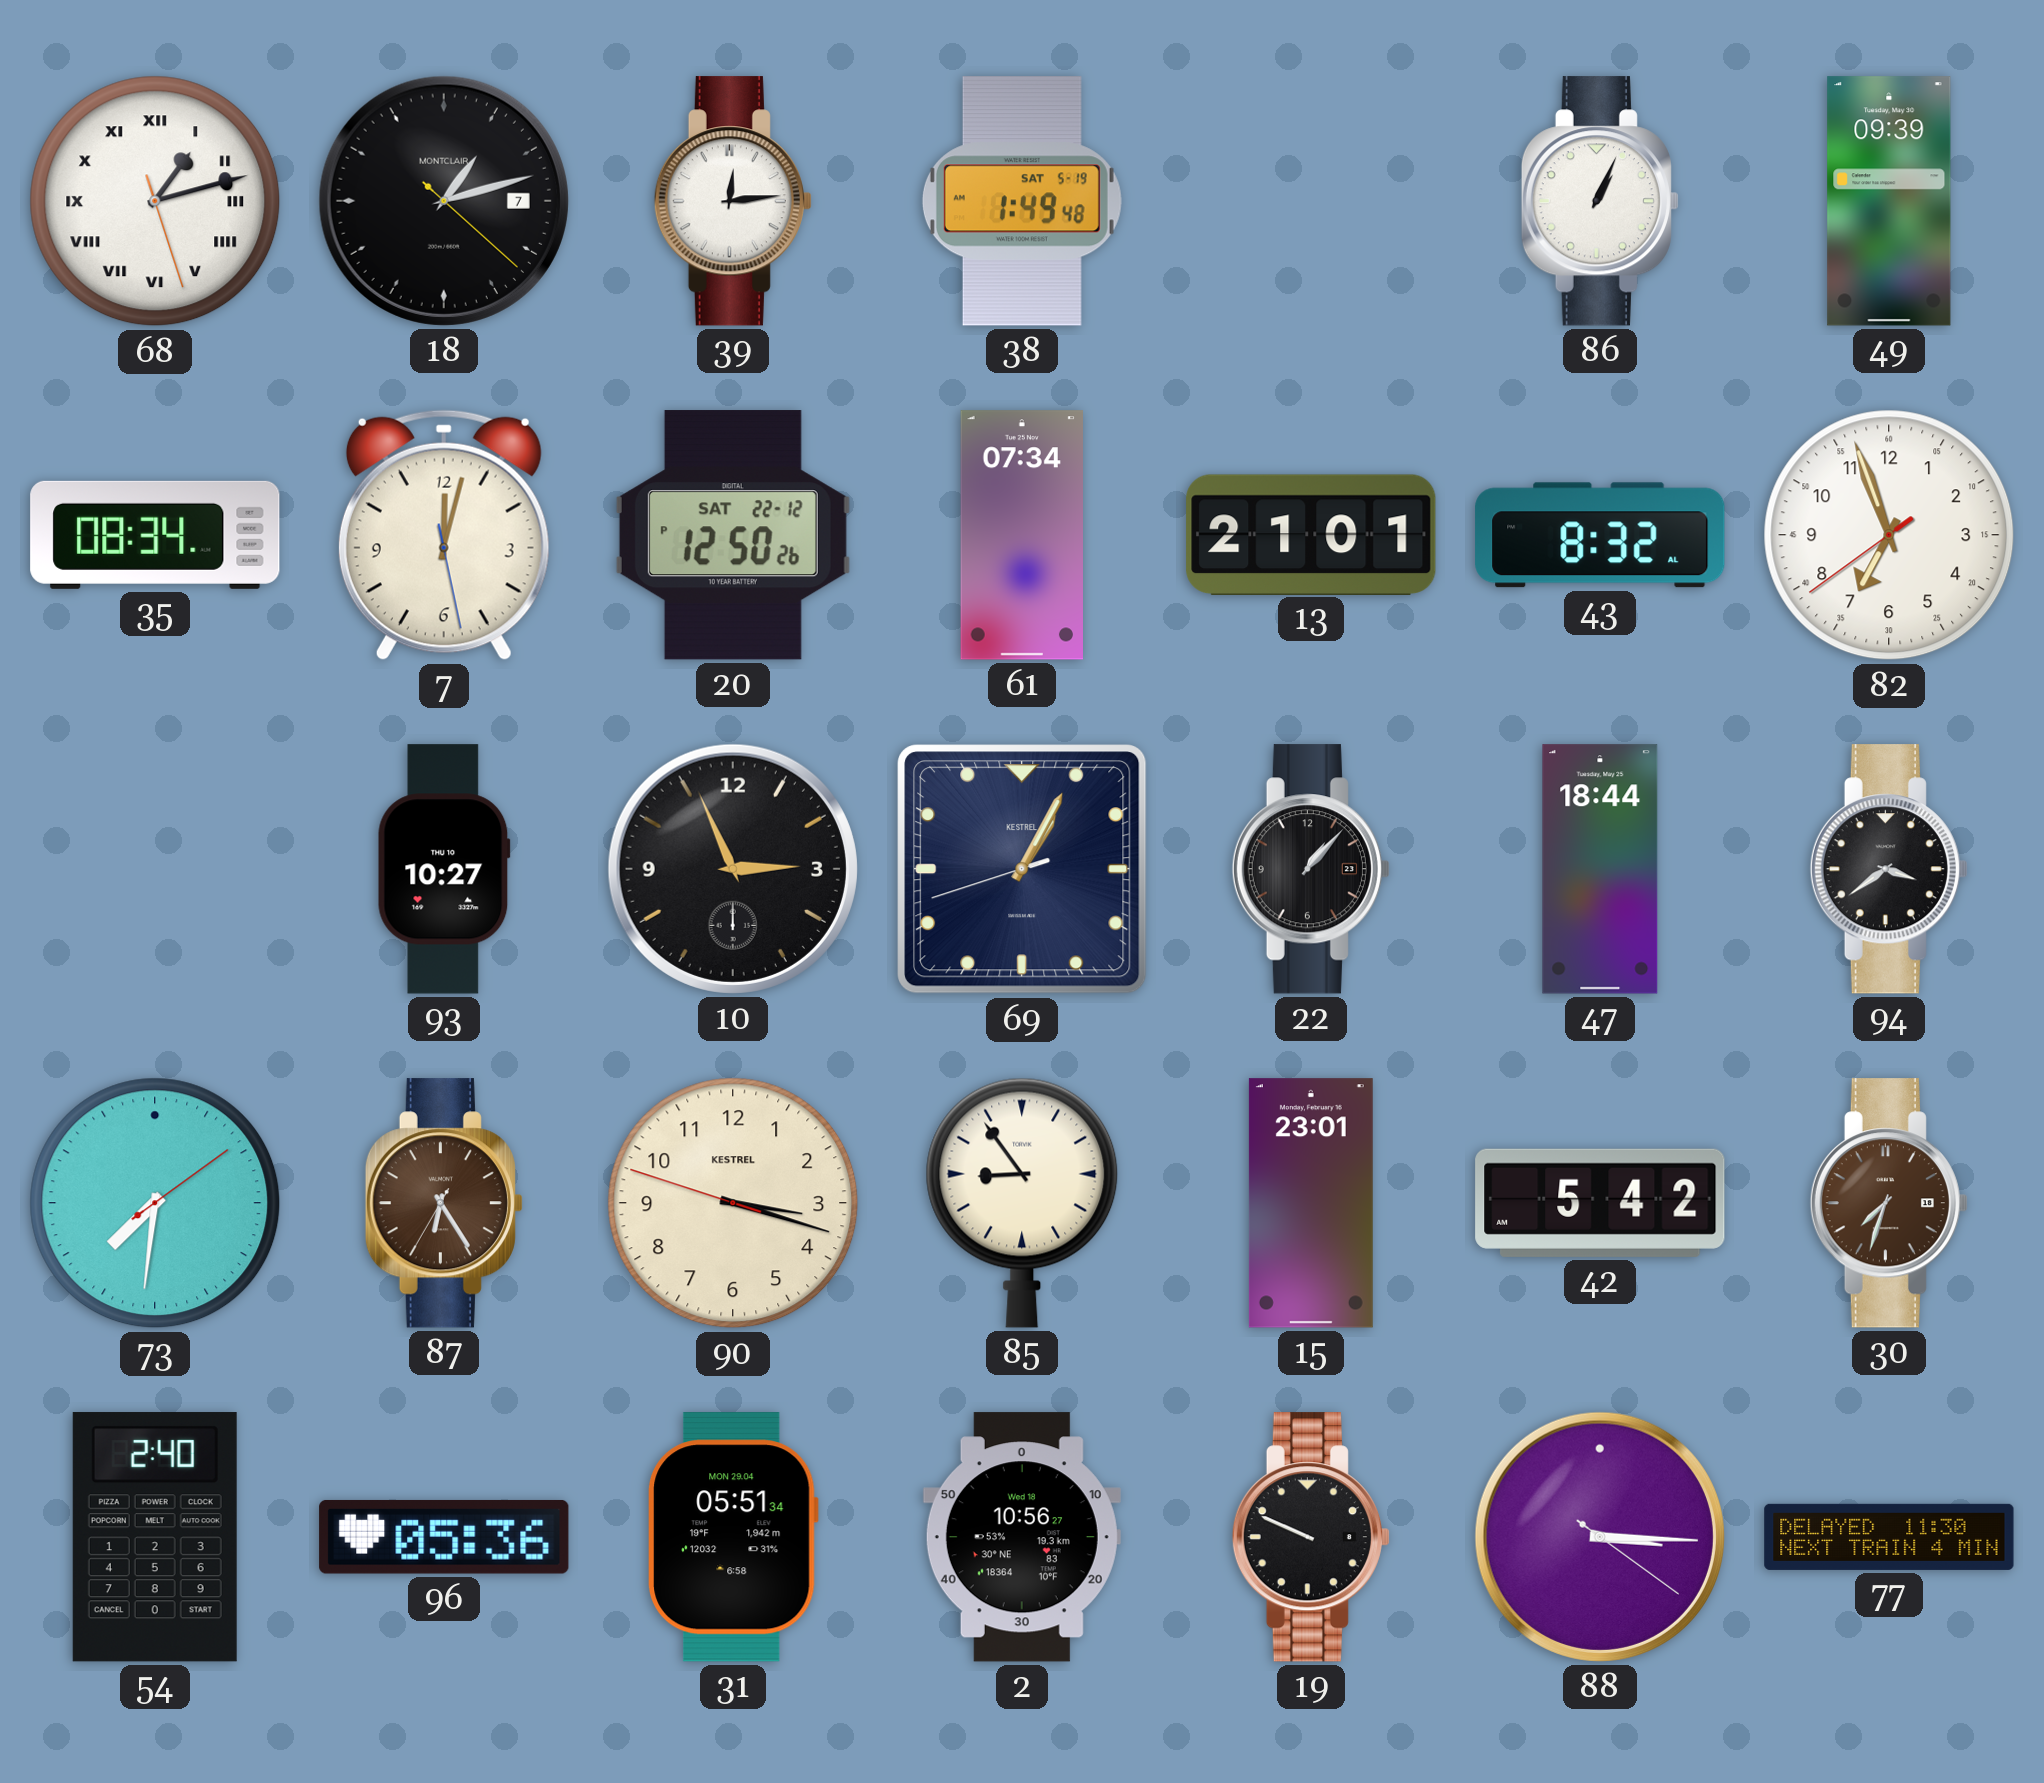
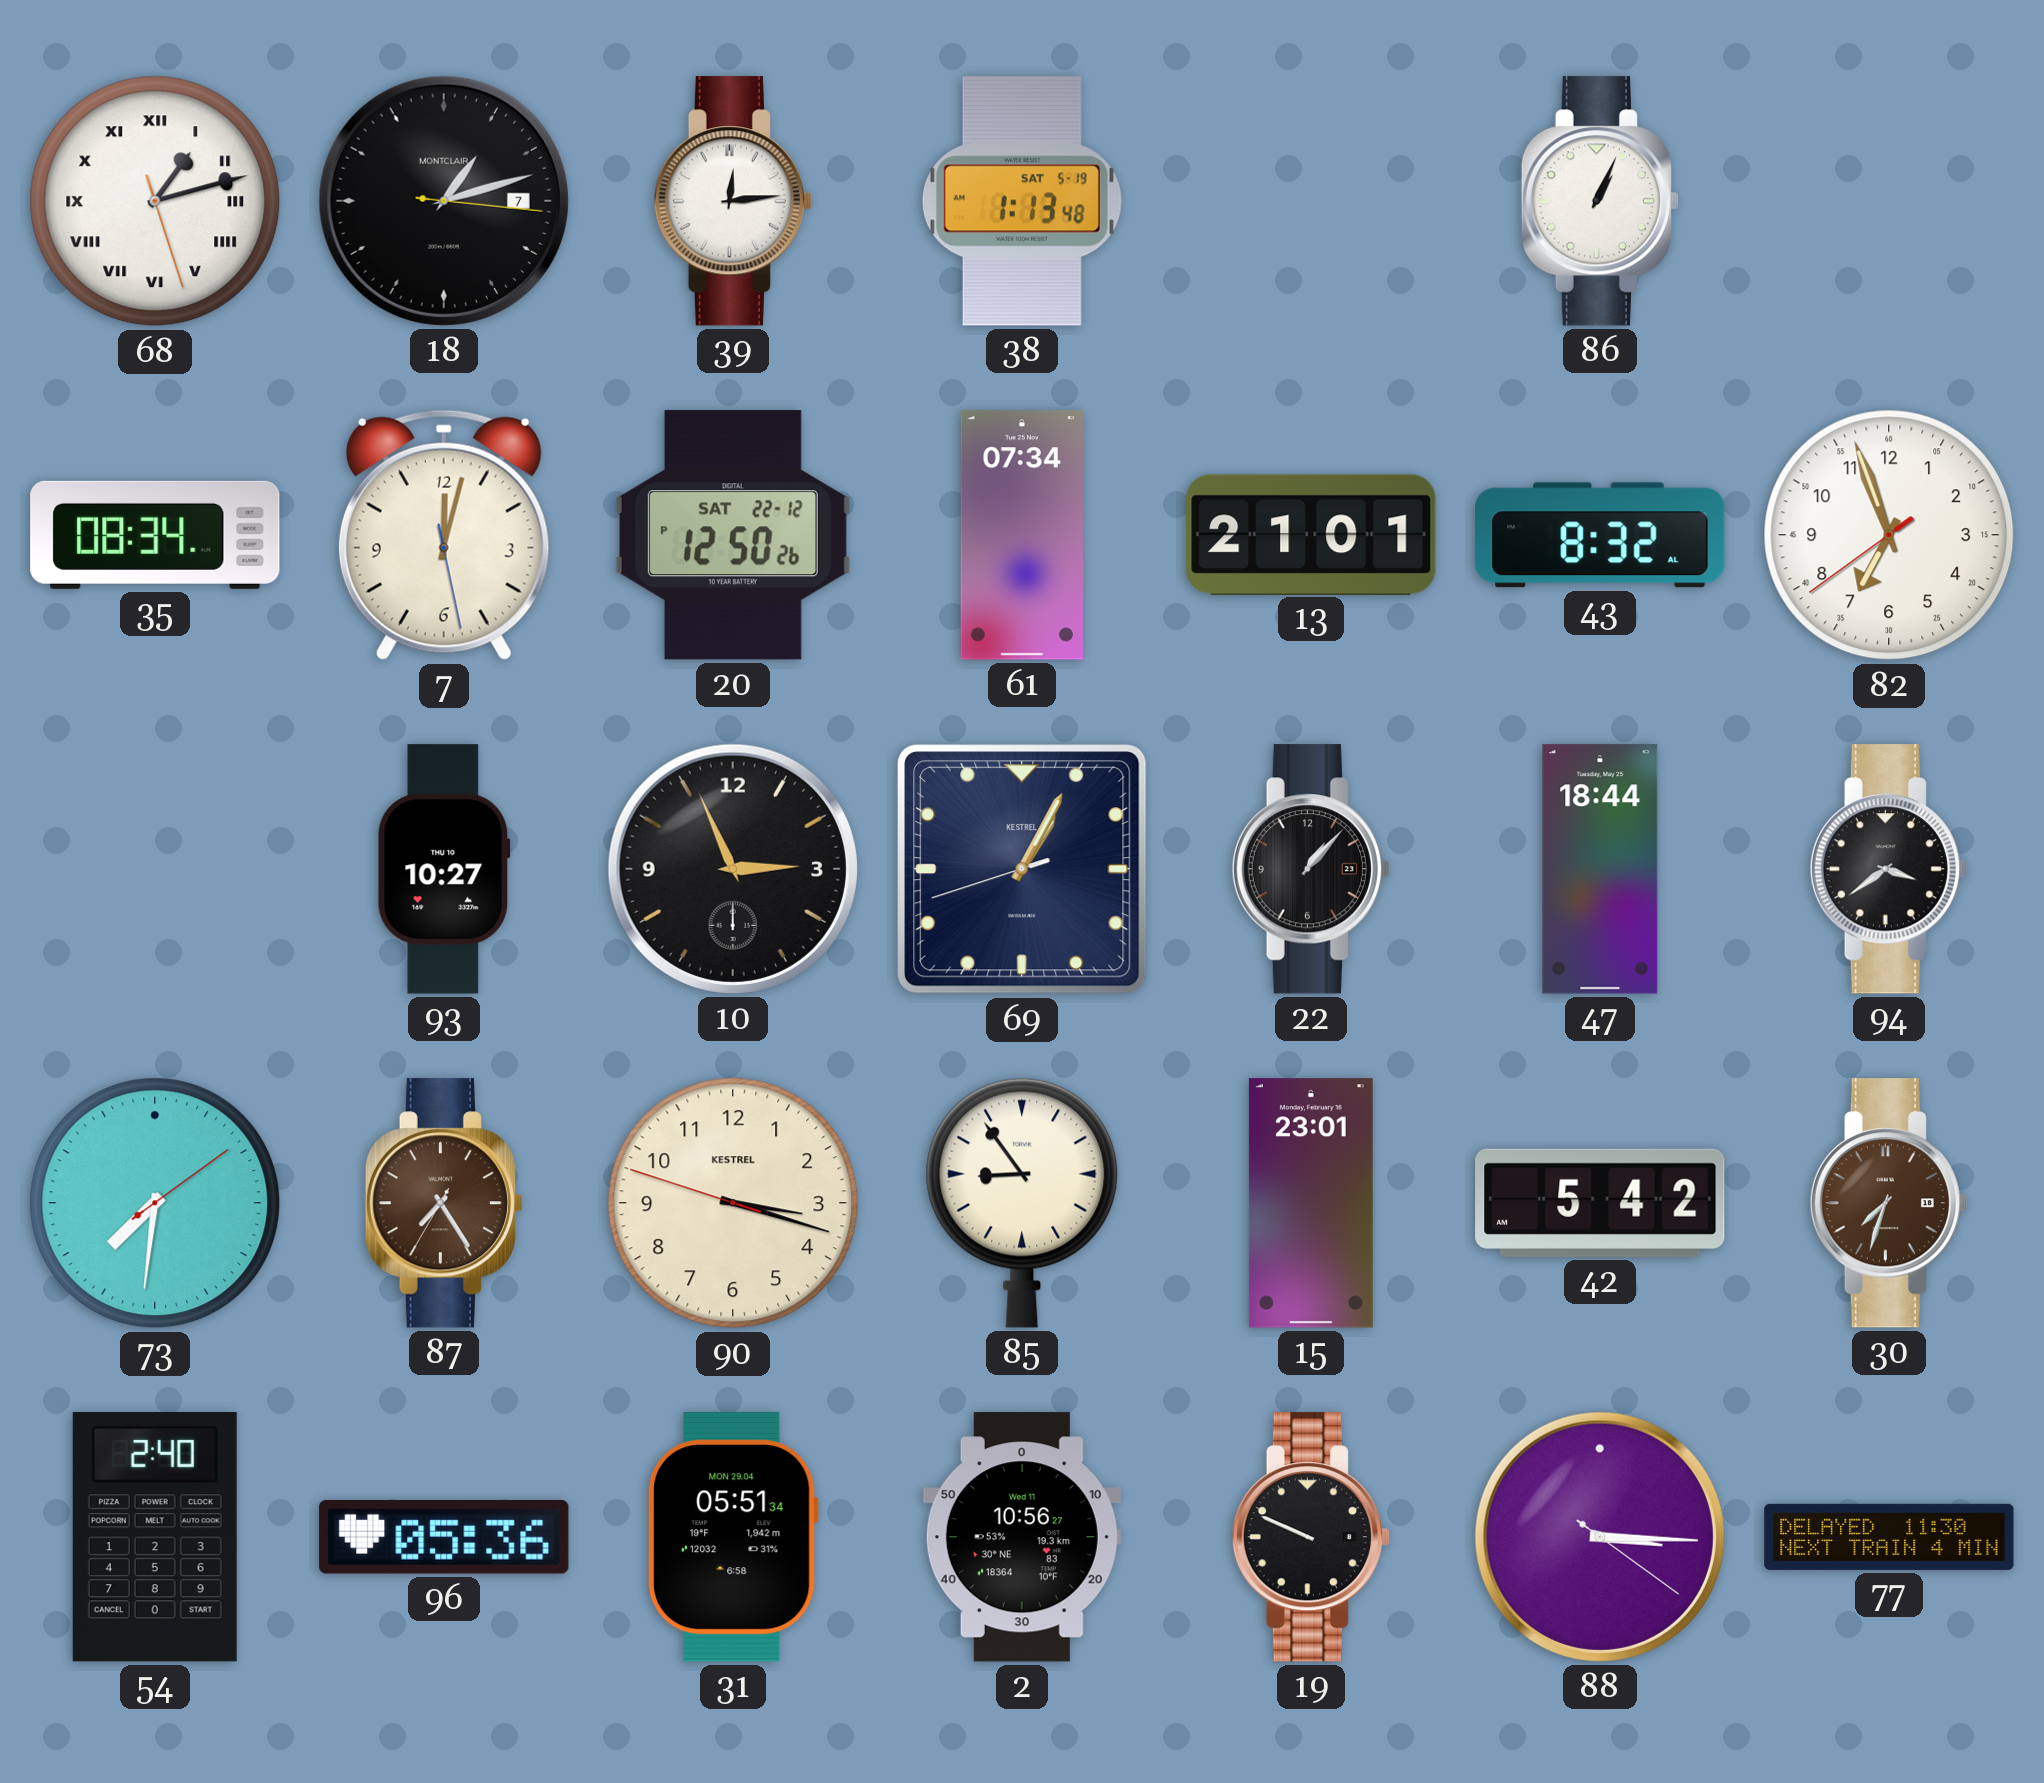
18: 1:12:22 -> 1:12:16 (444, 201)
38: 1:49 -> 1:13 (1022, 201)
49: 09:39 -> none (1889, 201)
87: 6:24 -> 7:24 (444, 1203)
2 date: Wed 18 -> Wed 11 (1022, 1537)
